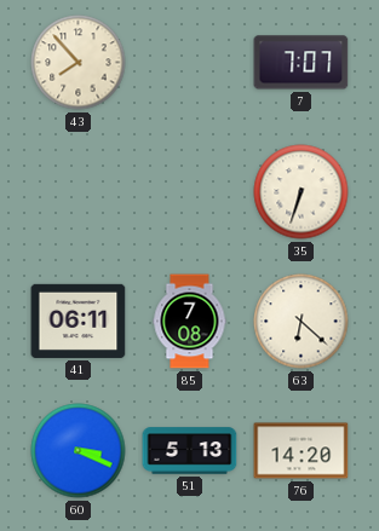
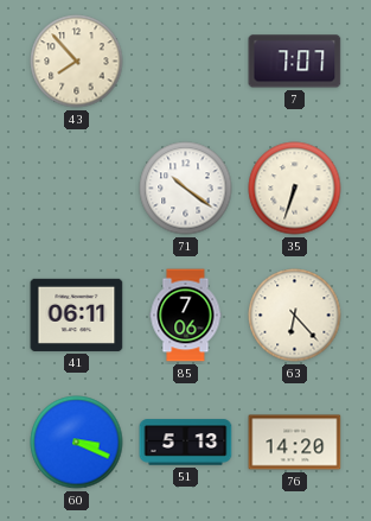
71: none -> 10:21 (186, 189)
85: 7:08 -> 7:06 (186, 316)
63: 6:22 -> 6:23 (295, 316)
